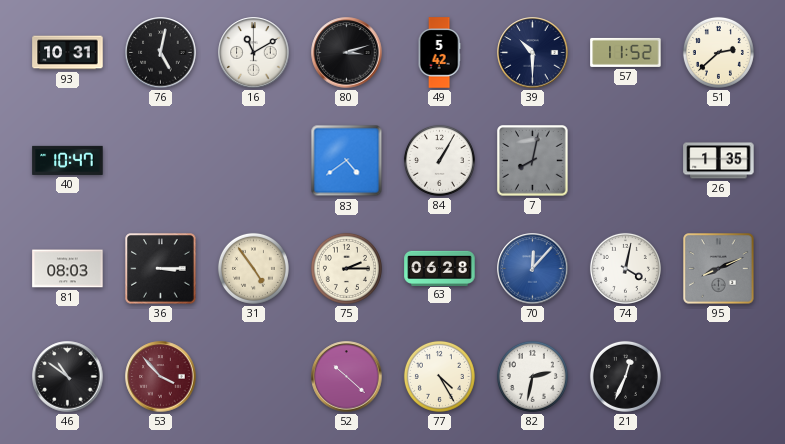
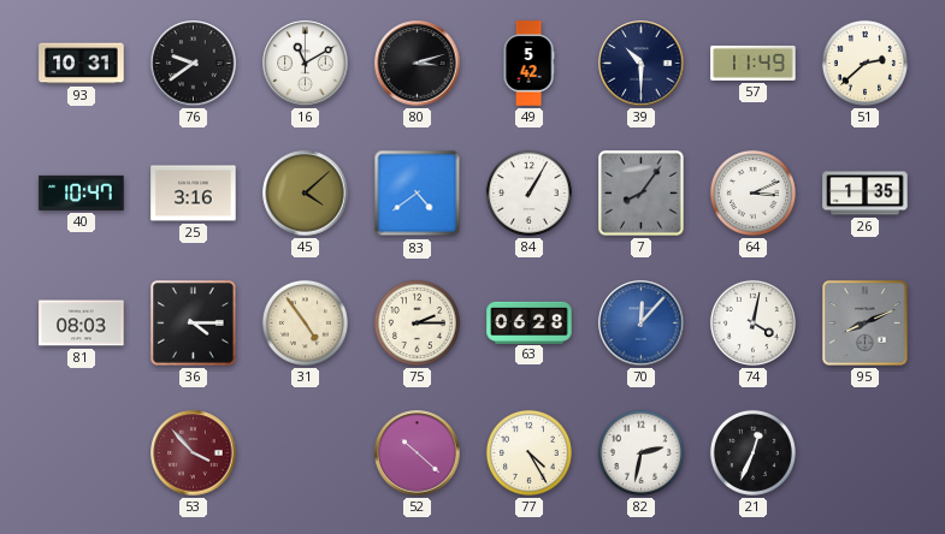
76: 5:02 -> 9:39 (194, 64)
57: 11:52 -> 11:49 (754, 63)
25: none -> 3:16 (194, 194)
45: none -> 4:08 (306, 194)
7: 8:02 -> 8:06 (642, 194)
64: none -> 3:11 (752, 192)
36: 3:15 -> 4:15 (194, 324)
46: 10:51 -> none (68, 377)
